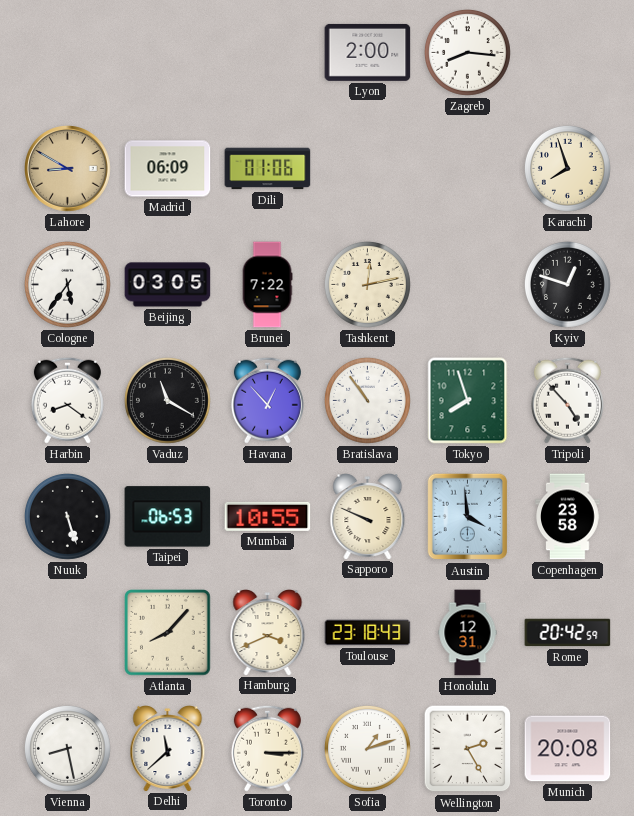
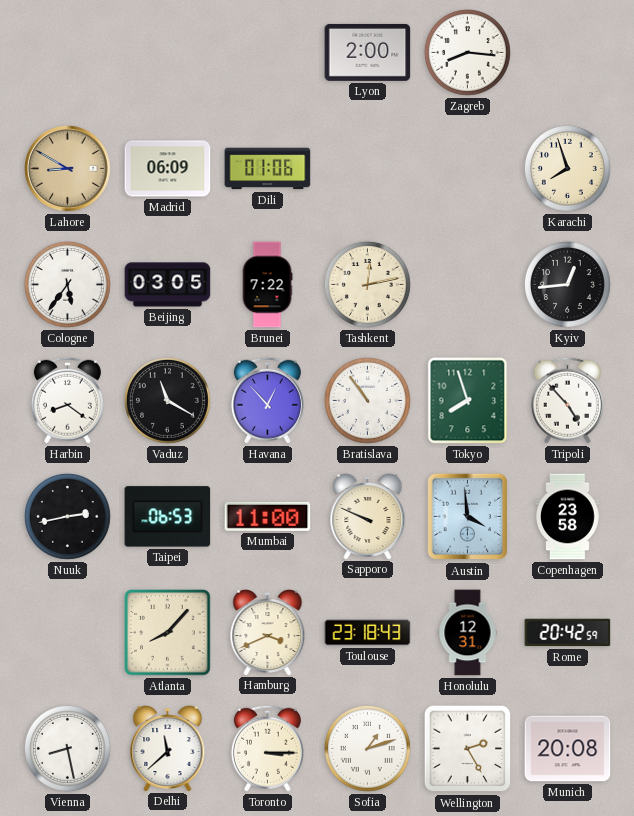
Kyiv: 12:48 -> 12:44 (567, 284)
Nuuk: 5:27 -> 2:43 (67, 516)
Mumbai: 10:55 -> 11:00 (268, 516)
